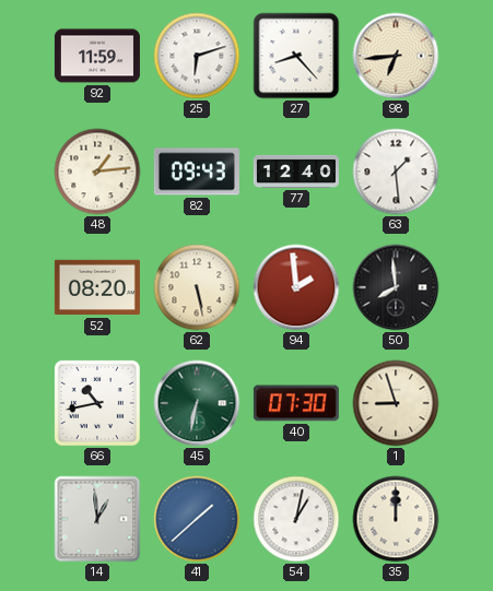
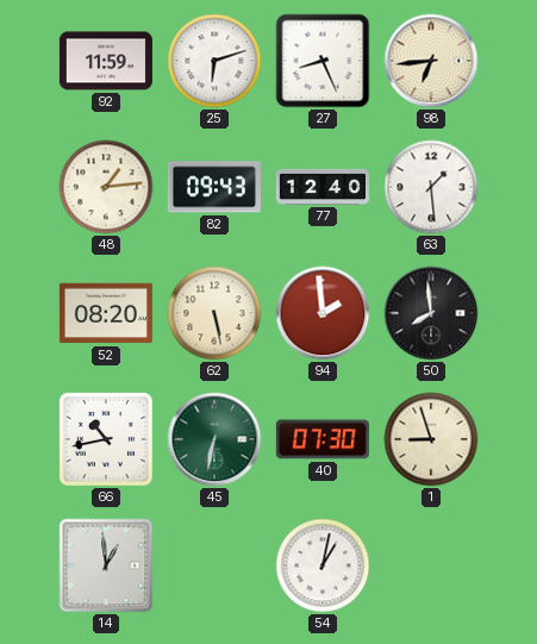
27: 8:23 -> 8:26 (323, 61)
41: 1:38 -> none (197, 519)
35: 12:00 -> none (396, 519)
